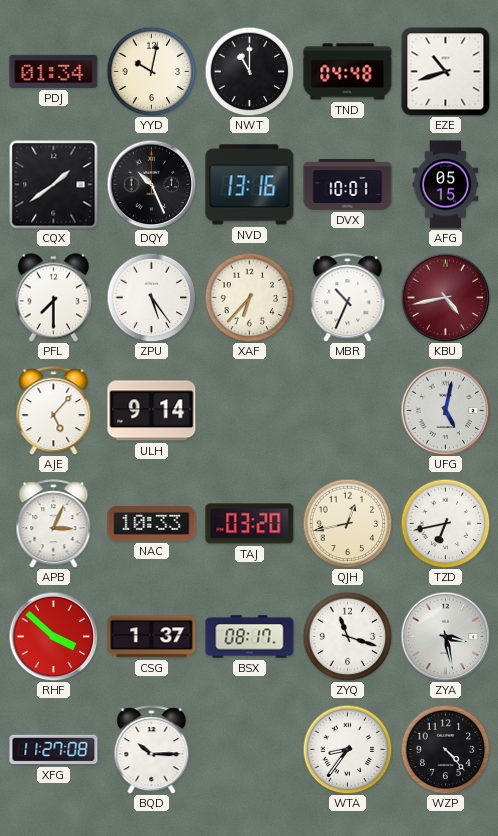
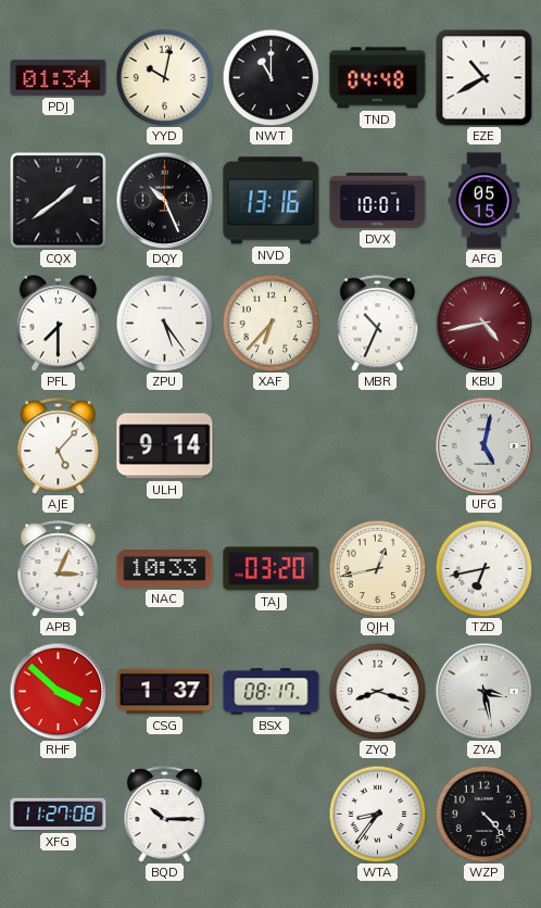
EZE: 10:42 -> 10:40 (485, 78)
ZYQ: 11:18 -> 8:18 (377, 691)
